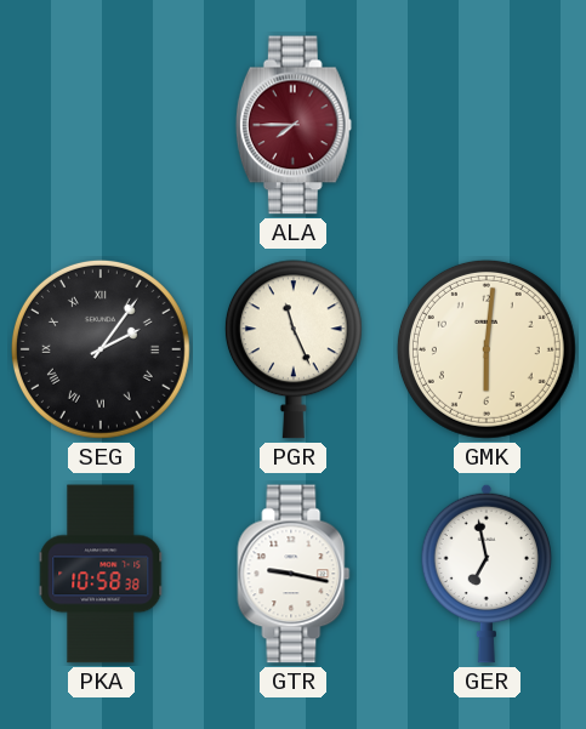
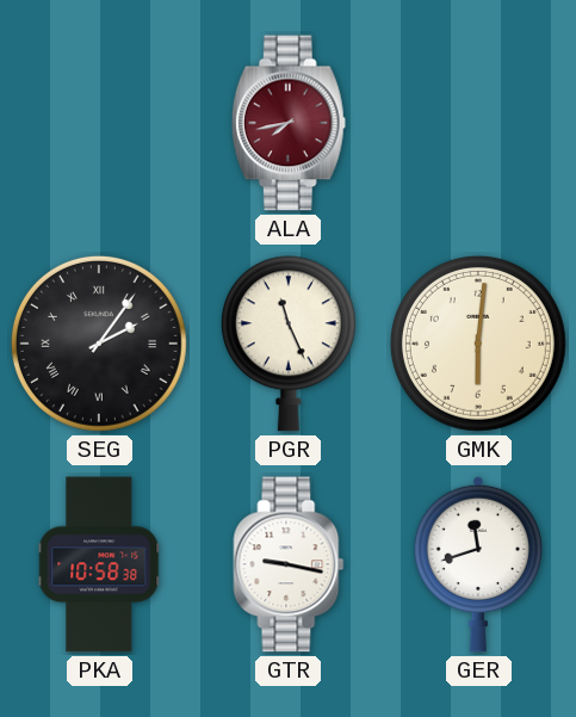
ALA: 7:45 -> 7:43 (289, 123)
GER: 6:58 -> 11:42 (477, 564)
